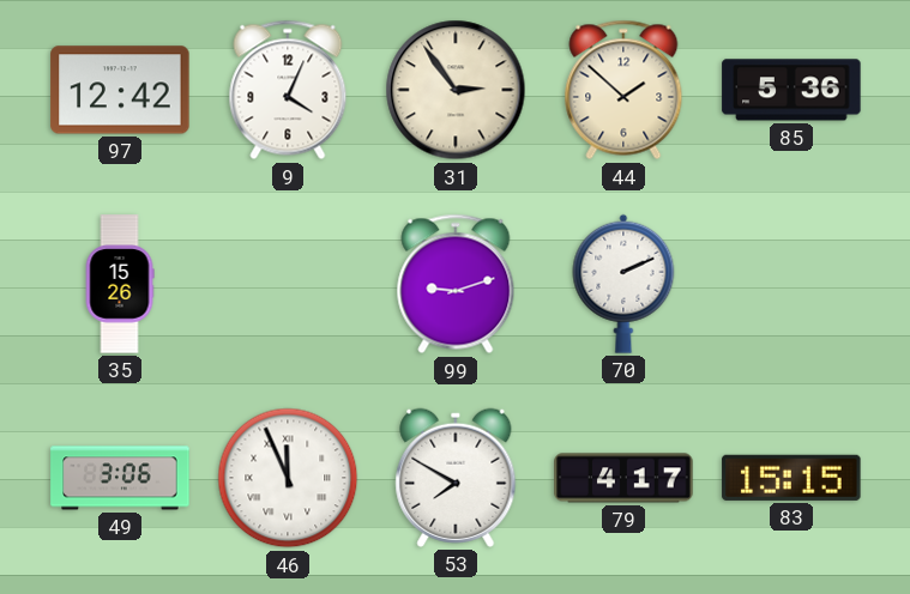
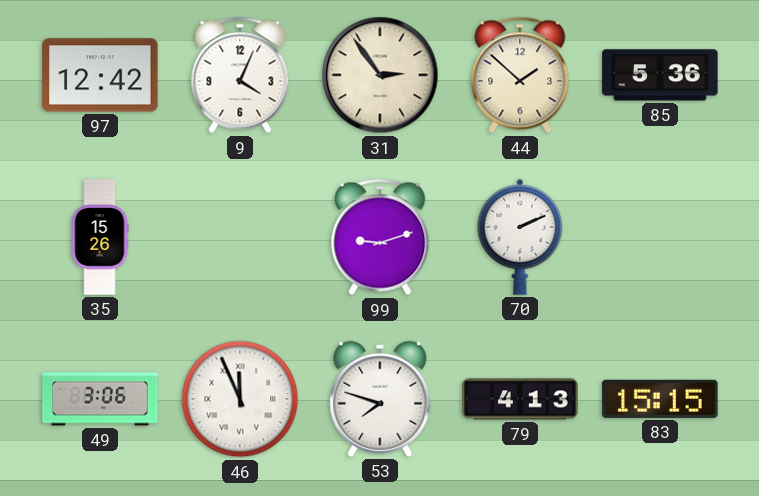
53: 7:50 -> 7:48 (380, 399)
79: 4:17 -> 4:13 (520, 399)
